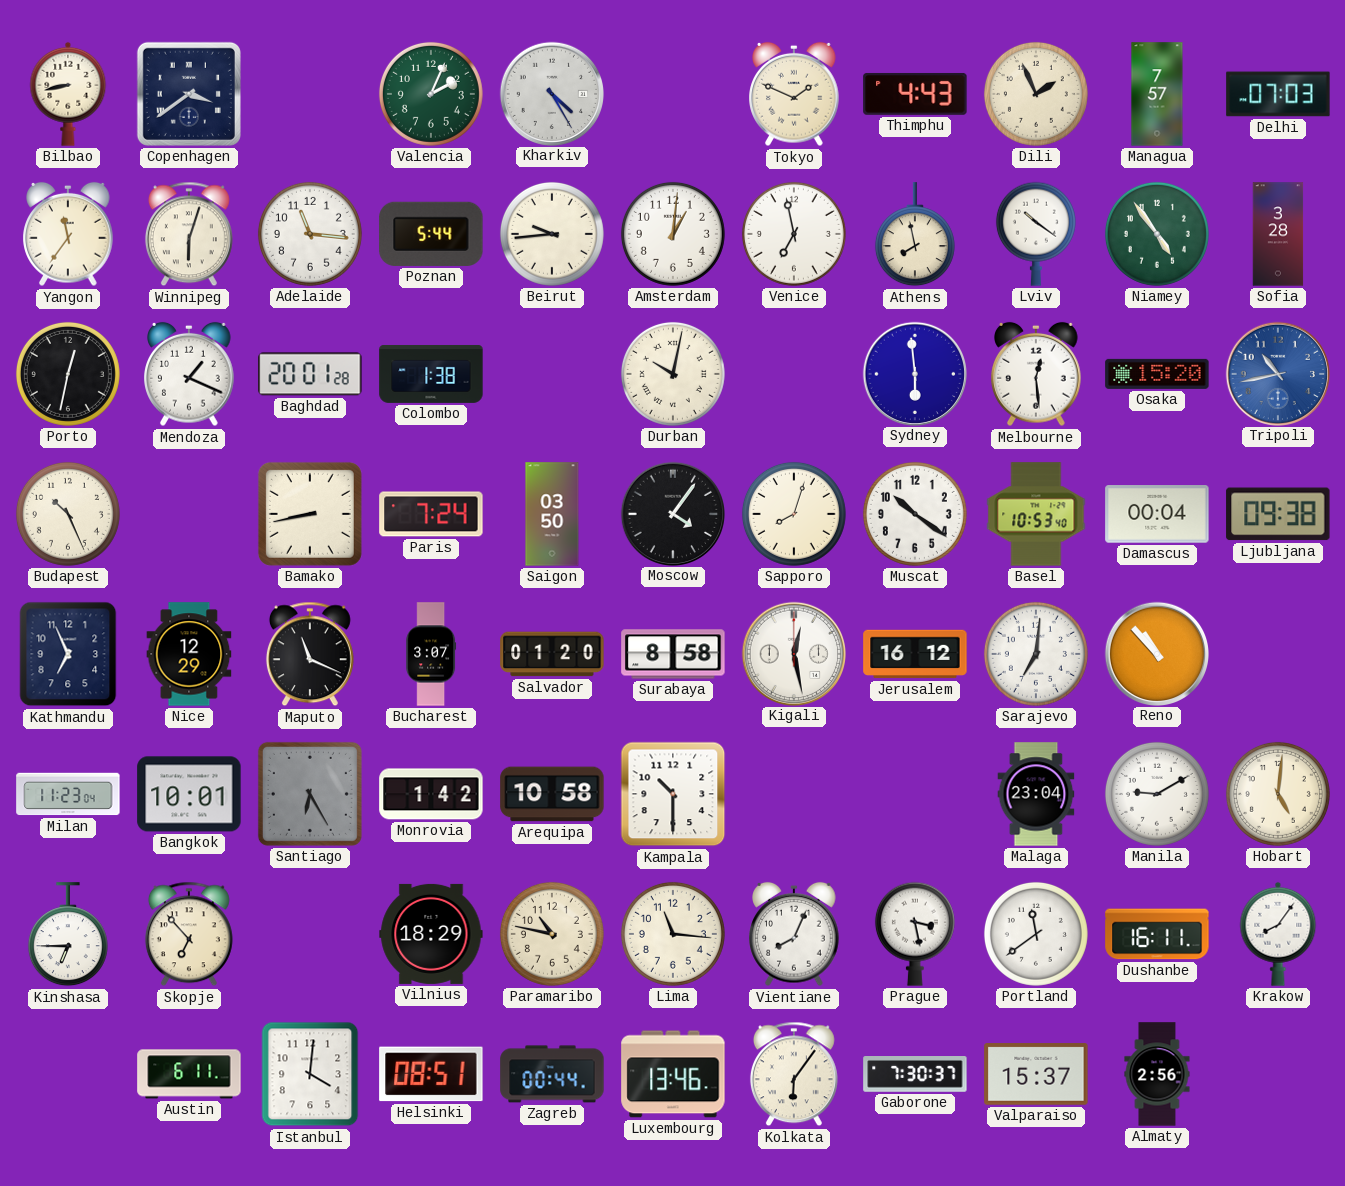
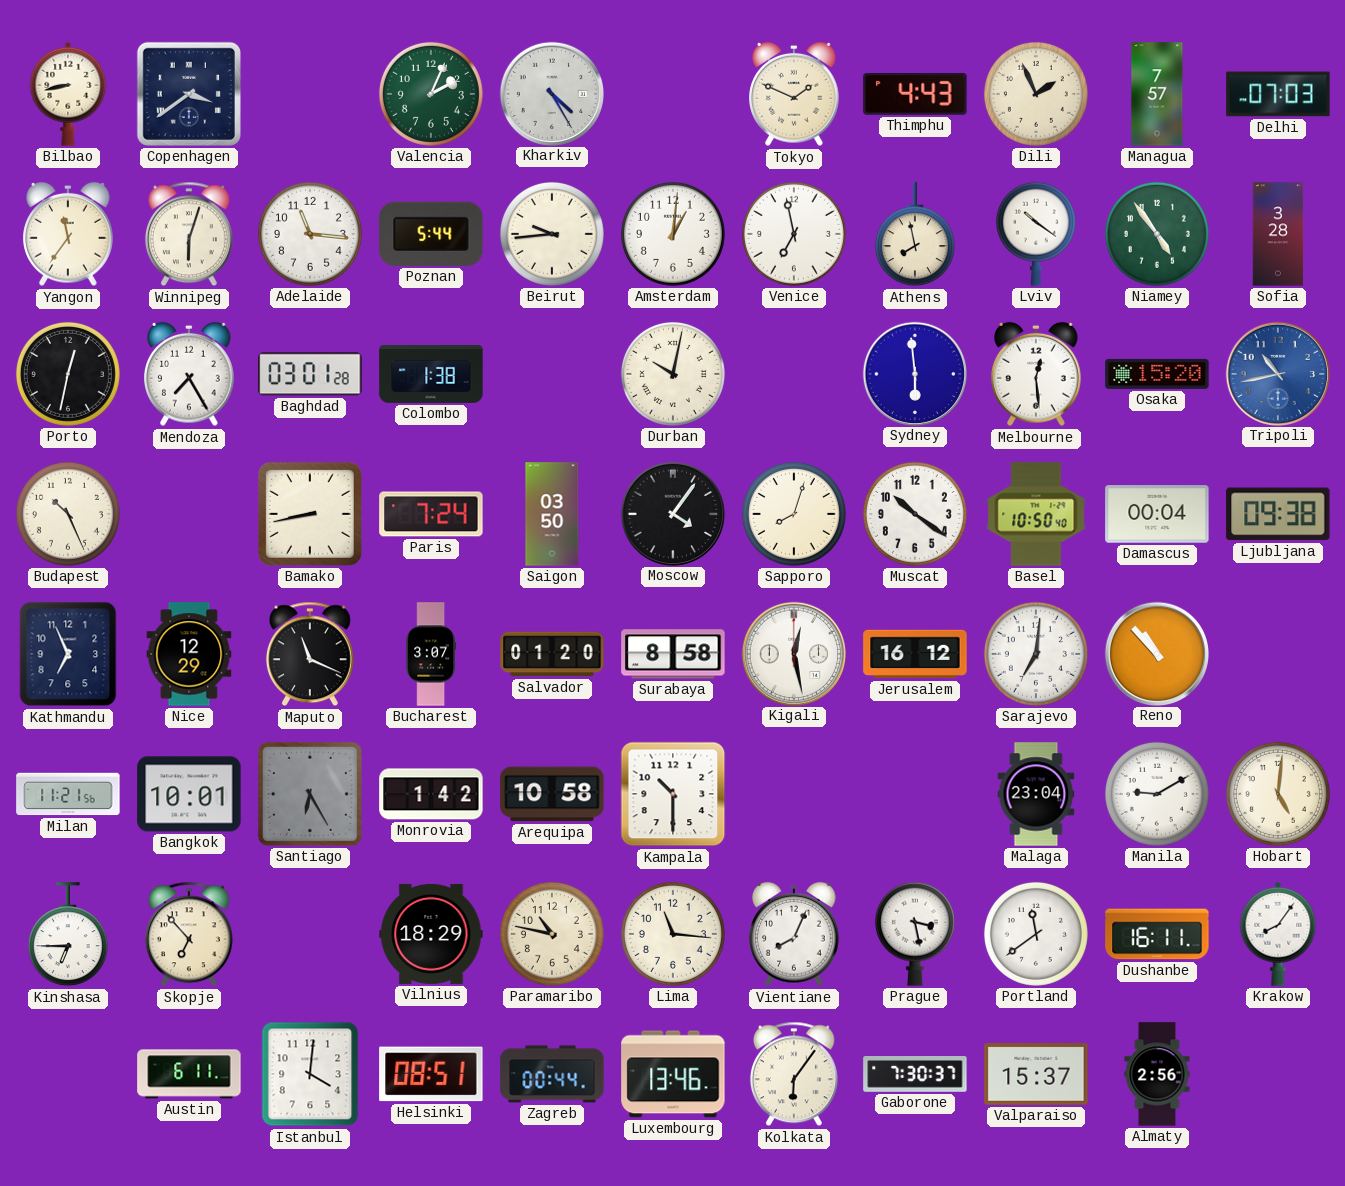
Mendoza: 1:19 -> 7:25 (189, 374)
Baghdad: 20:01 -> 03:01 (310, 374)
Basel: 10:53 -> 10:50 (1036, 514)
Milan: 11:23 -> 11:21 (68, 794)
